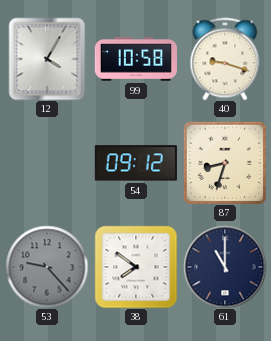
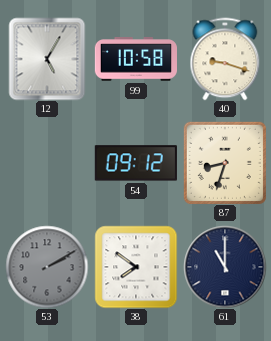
12: 4:05 -> 5:05 (47, 59)
53: 9:23 -> 2:10 (47, 267)
